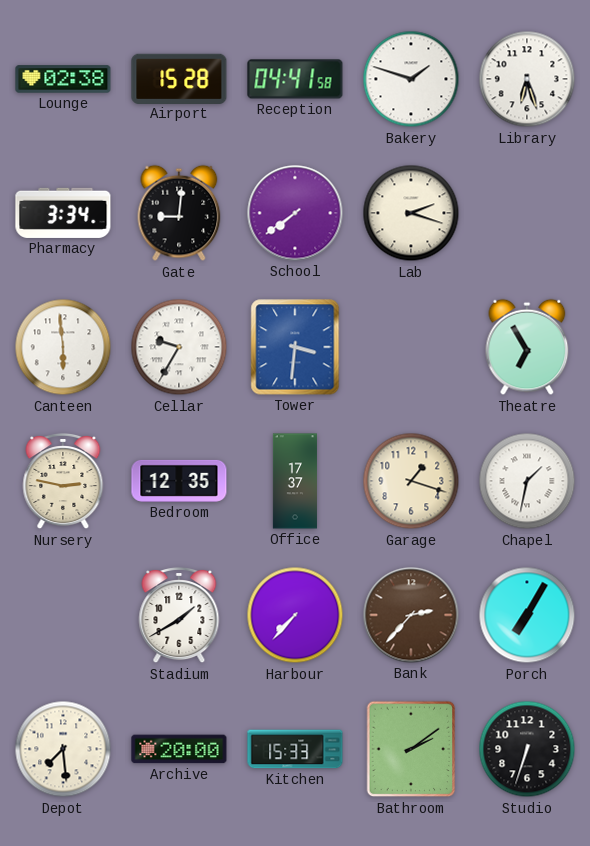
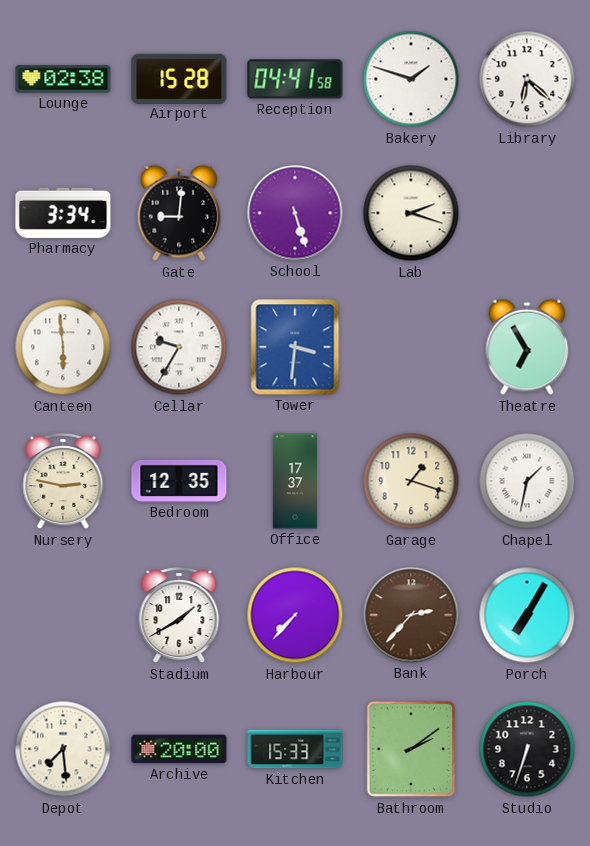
Library: 6:27 -> 6:22 (527, 79)
School: 7:39 -> 5:27 (295, 213)
